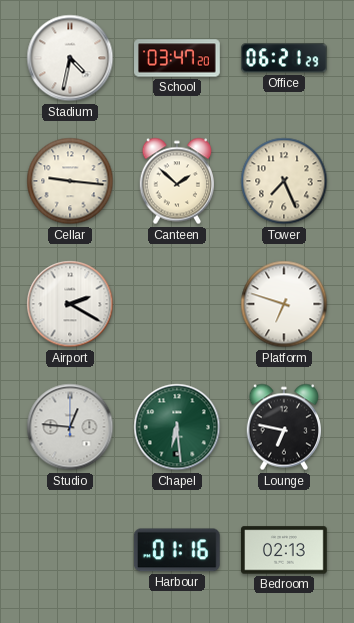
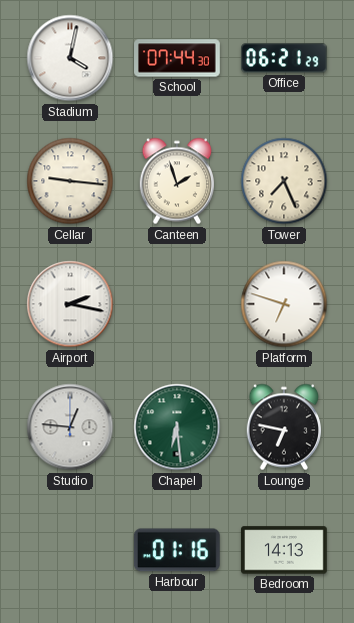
Stadium: 4:32 -> 4:02 (70, 58)
School: 03:47 -> 07:44 (177, 58)
Canteen: 1:52 -> 1:57 (176, 181)
Airport: 2:20 -> 2:17 (70, 304)
Bedroom: 02:13 -> 14:13 (285, 550)
